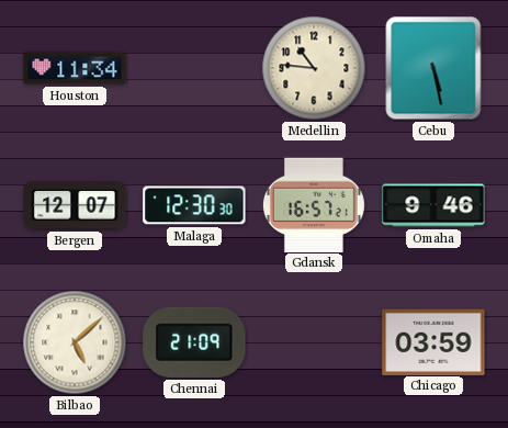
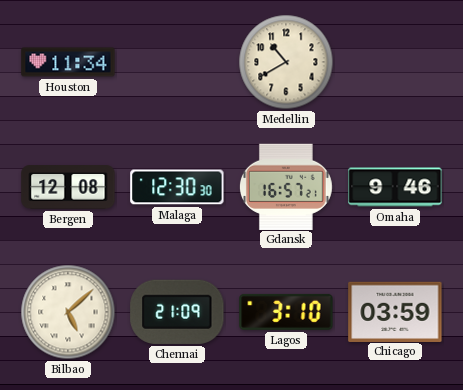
Medellin: 10:46 -> 10:40 (286, 62)
Cebu: 5:28 -> none (433, 68)
Bergen: 12:07 -> 12:08 (68, 187)
Lagos: none -> 3:10 (286, 312)
